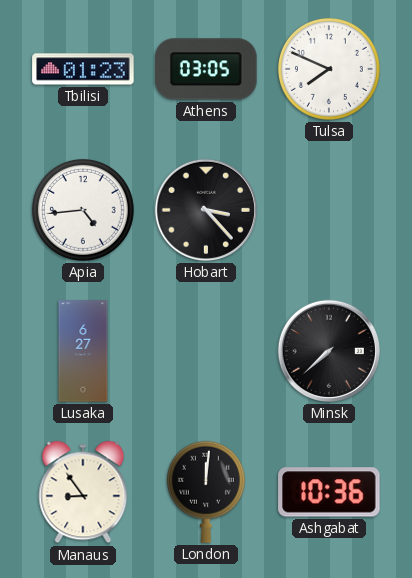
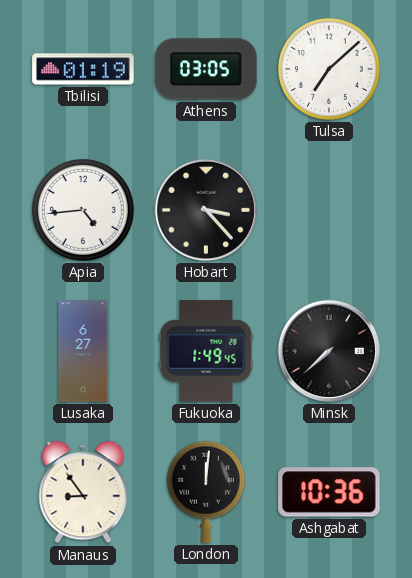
Tbilisi: 01:23 -> 01:19 (83, 69)
Tulsa: 7:49 -> 7:08 (329, 69)
Fukuoka: none -> 1:49 (206, 351)
